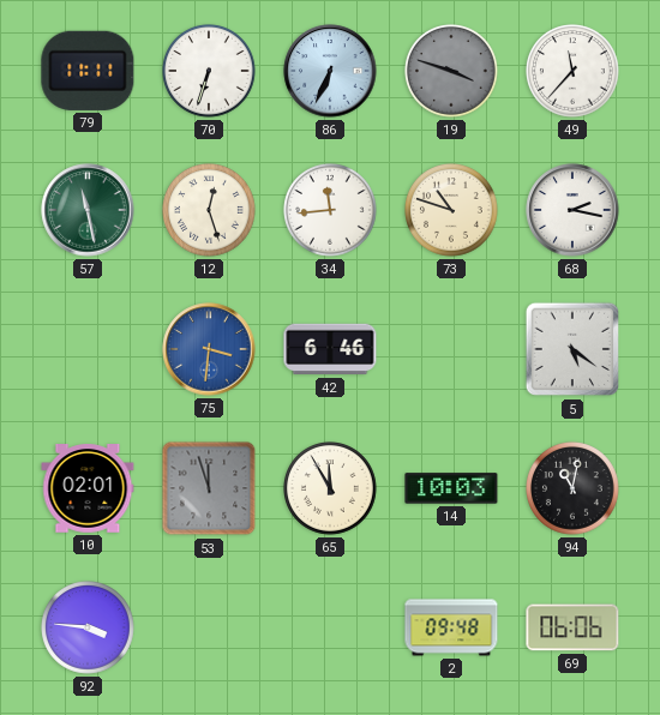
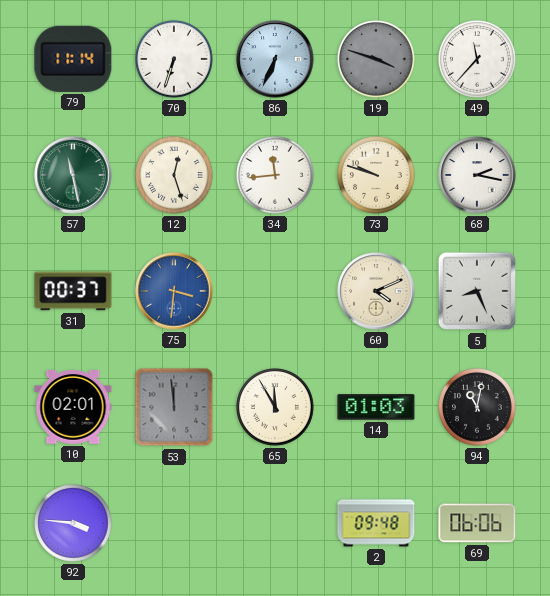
79: 11:11 -> 11:14 (73, 59)
73: 10:48 -> 9:48 (376, 176)
31: none -> 00:37 (73, 291)
42: 6:46 -> none (330, 349)
60: none -> 4:11 (376, 291)
5: 5:21 -> 8:26 (477, 291)
53: 11:57 -> 11:59 (174, 407)
14: 10:03 -> 01:03 (376, 407)
